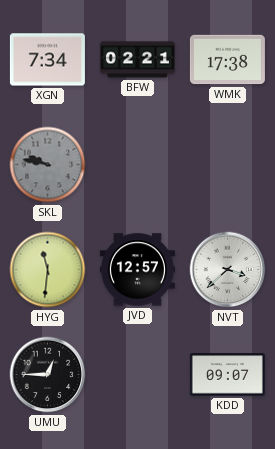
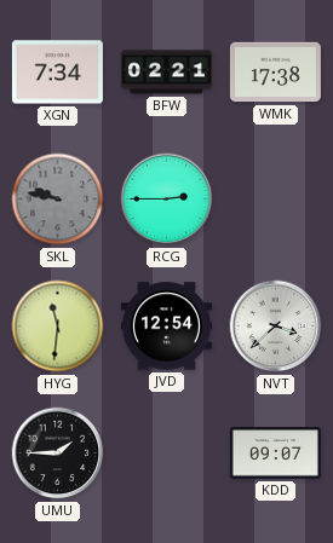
RCG: none -> 2:45 (167, 200)
JVD: 12:57 -> 12:54 (166, 327)
UMU: 12:45 -> 1:45 (58, 454)
